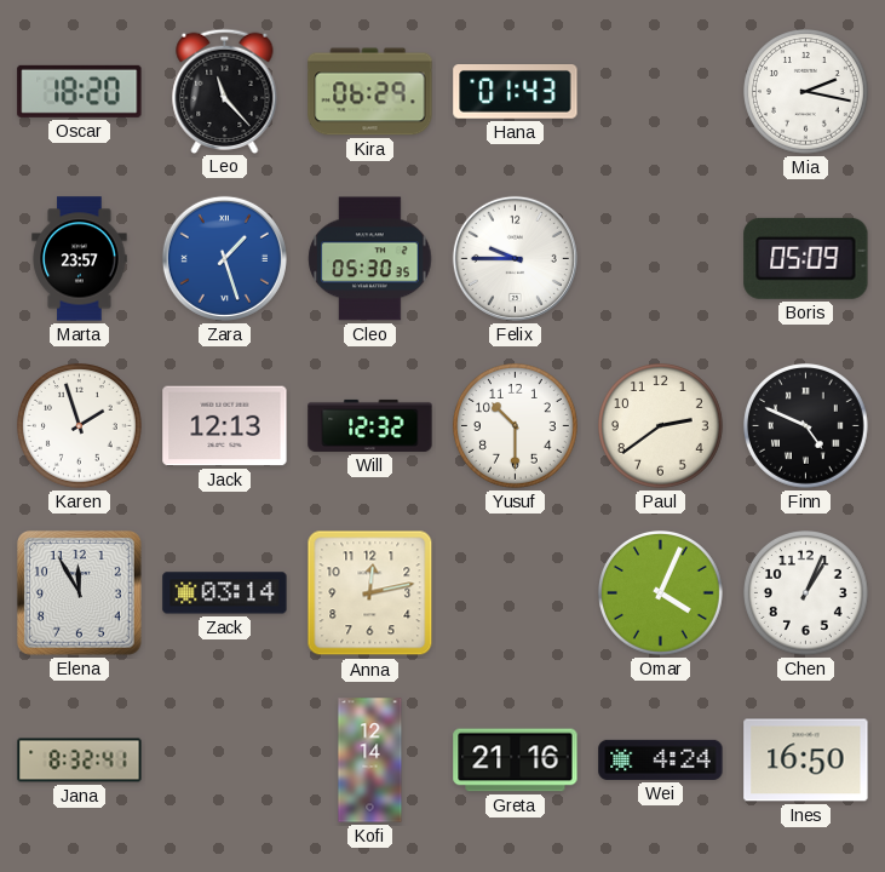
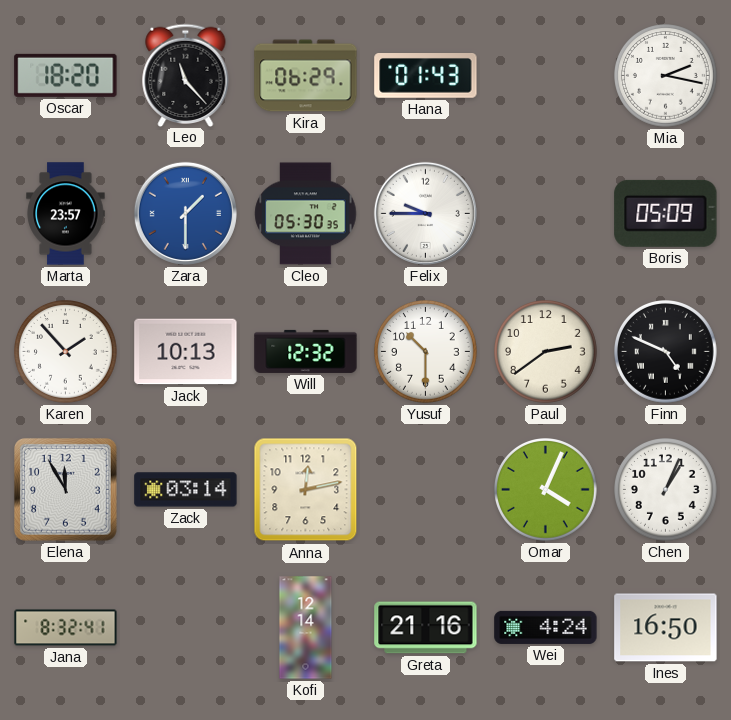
Zara: 1:27 -> 1:30 (185, 213)
Karen: 1:57 -> 1:53 (66, 352)
Jack: 12:13 -> 10:13 (186, 352)
